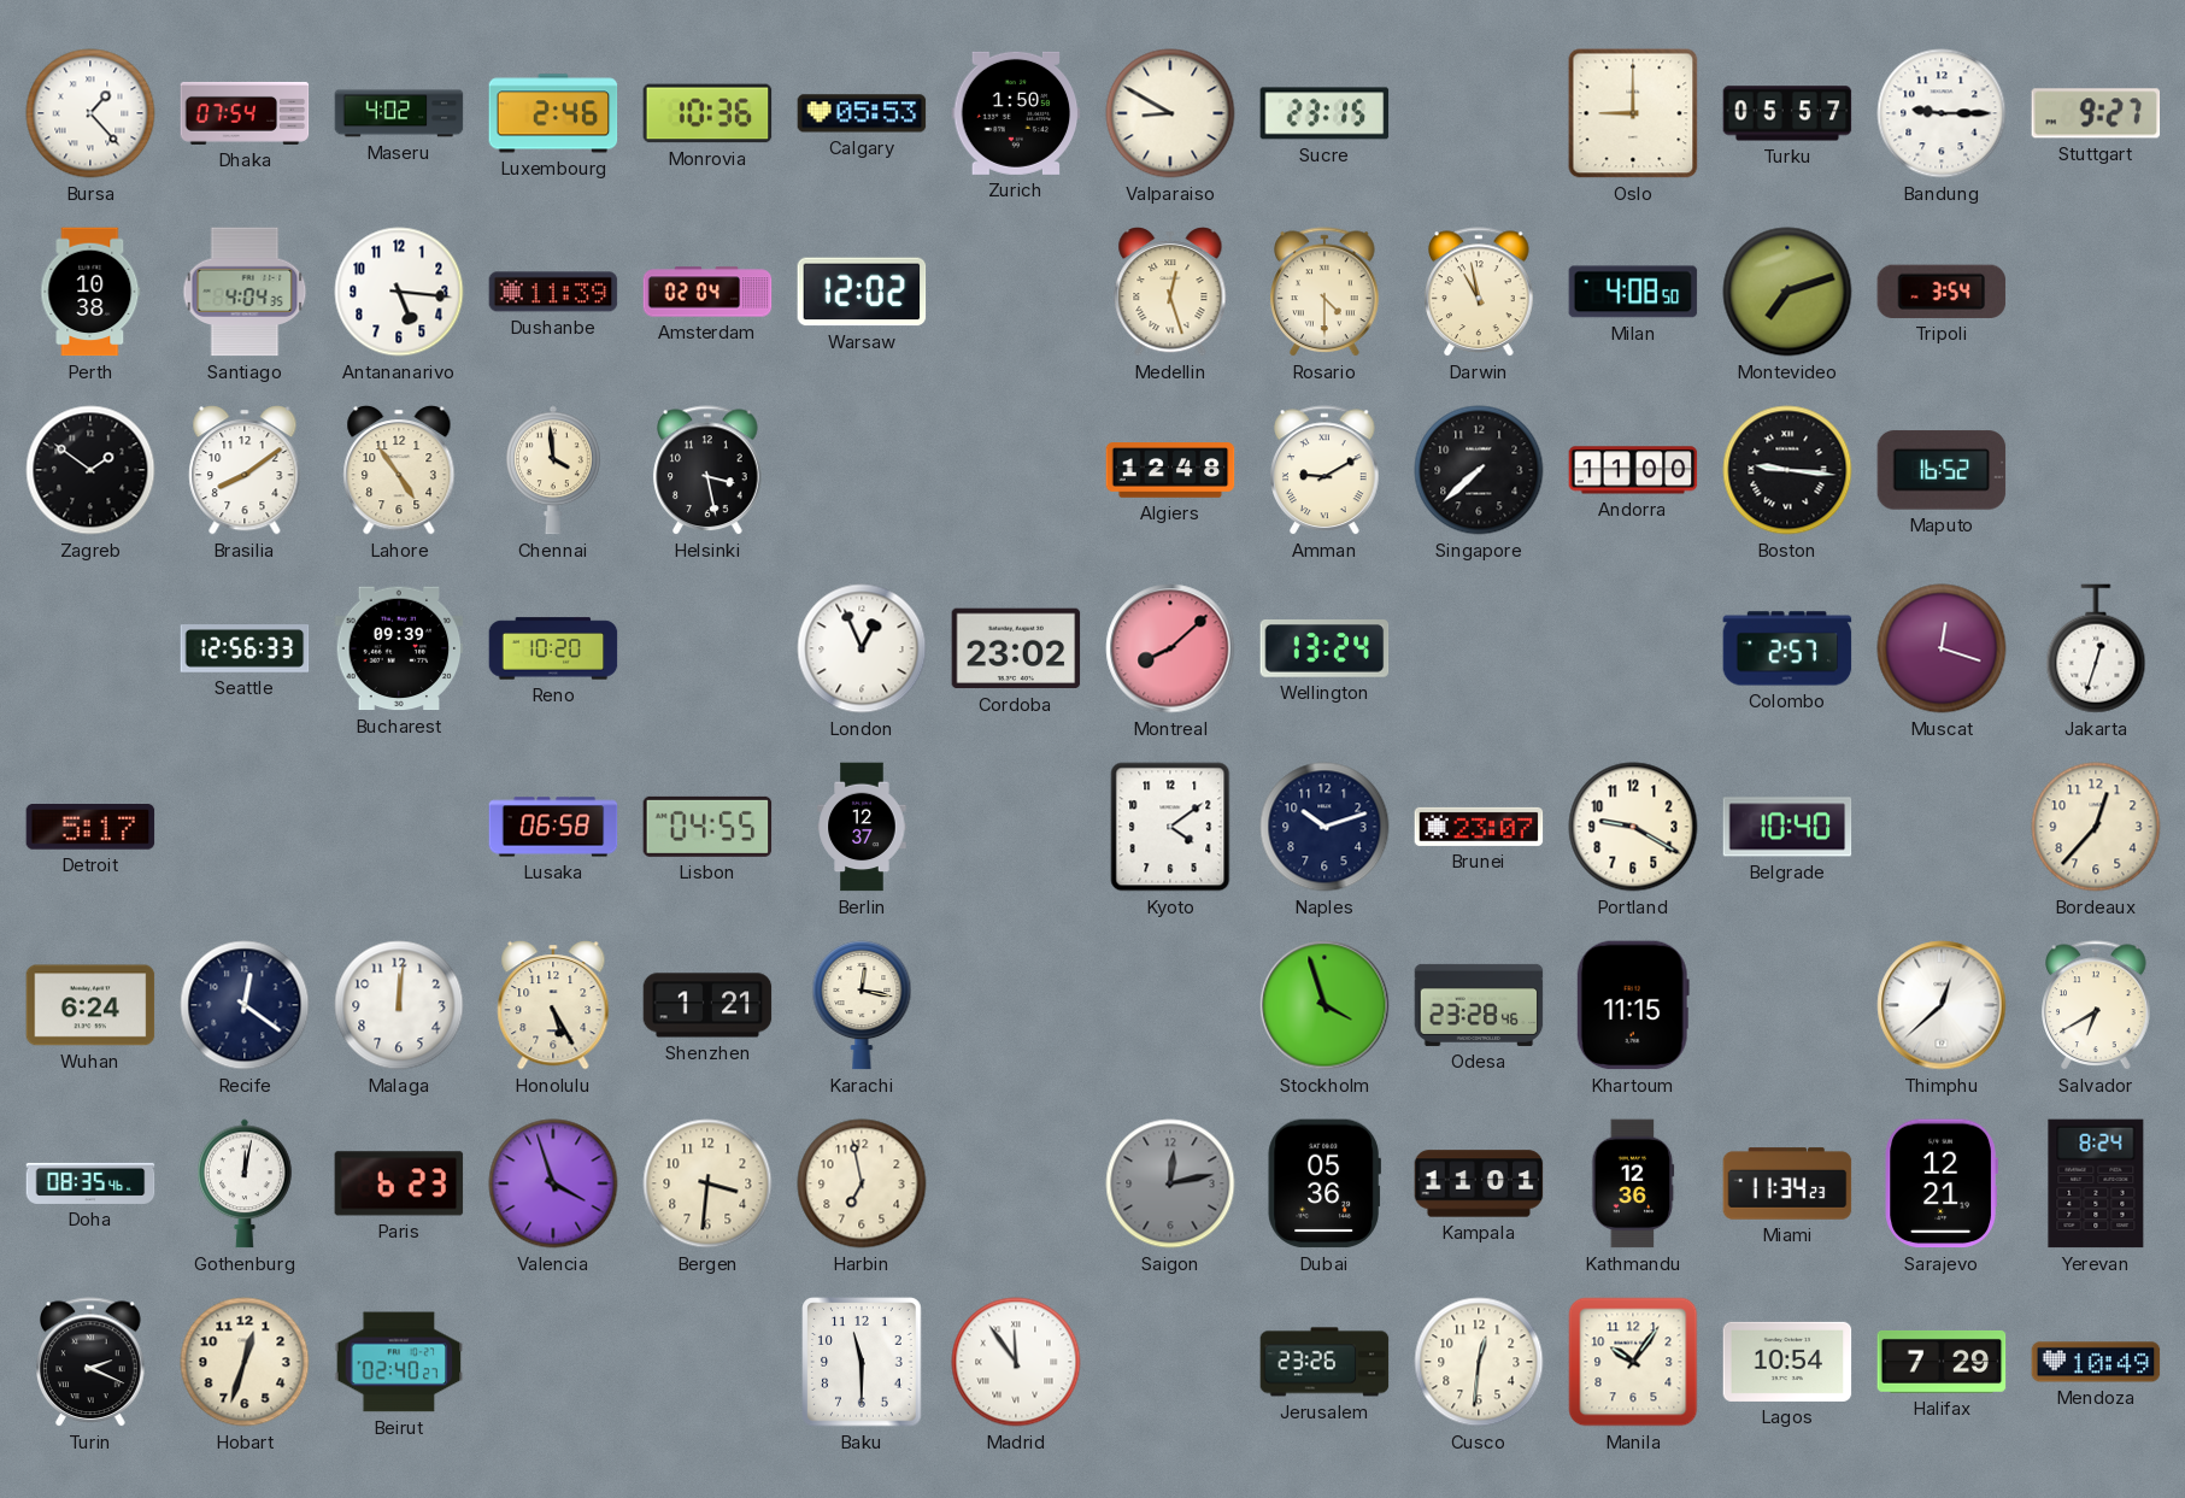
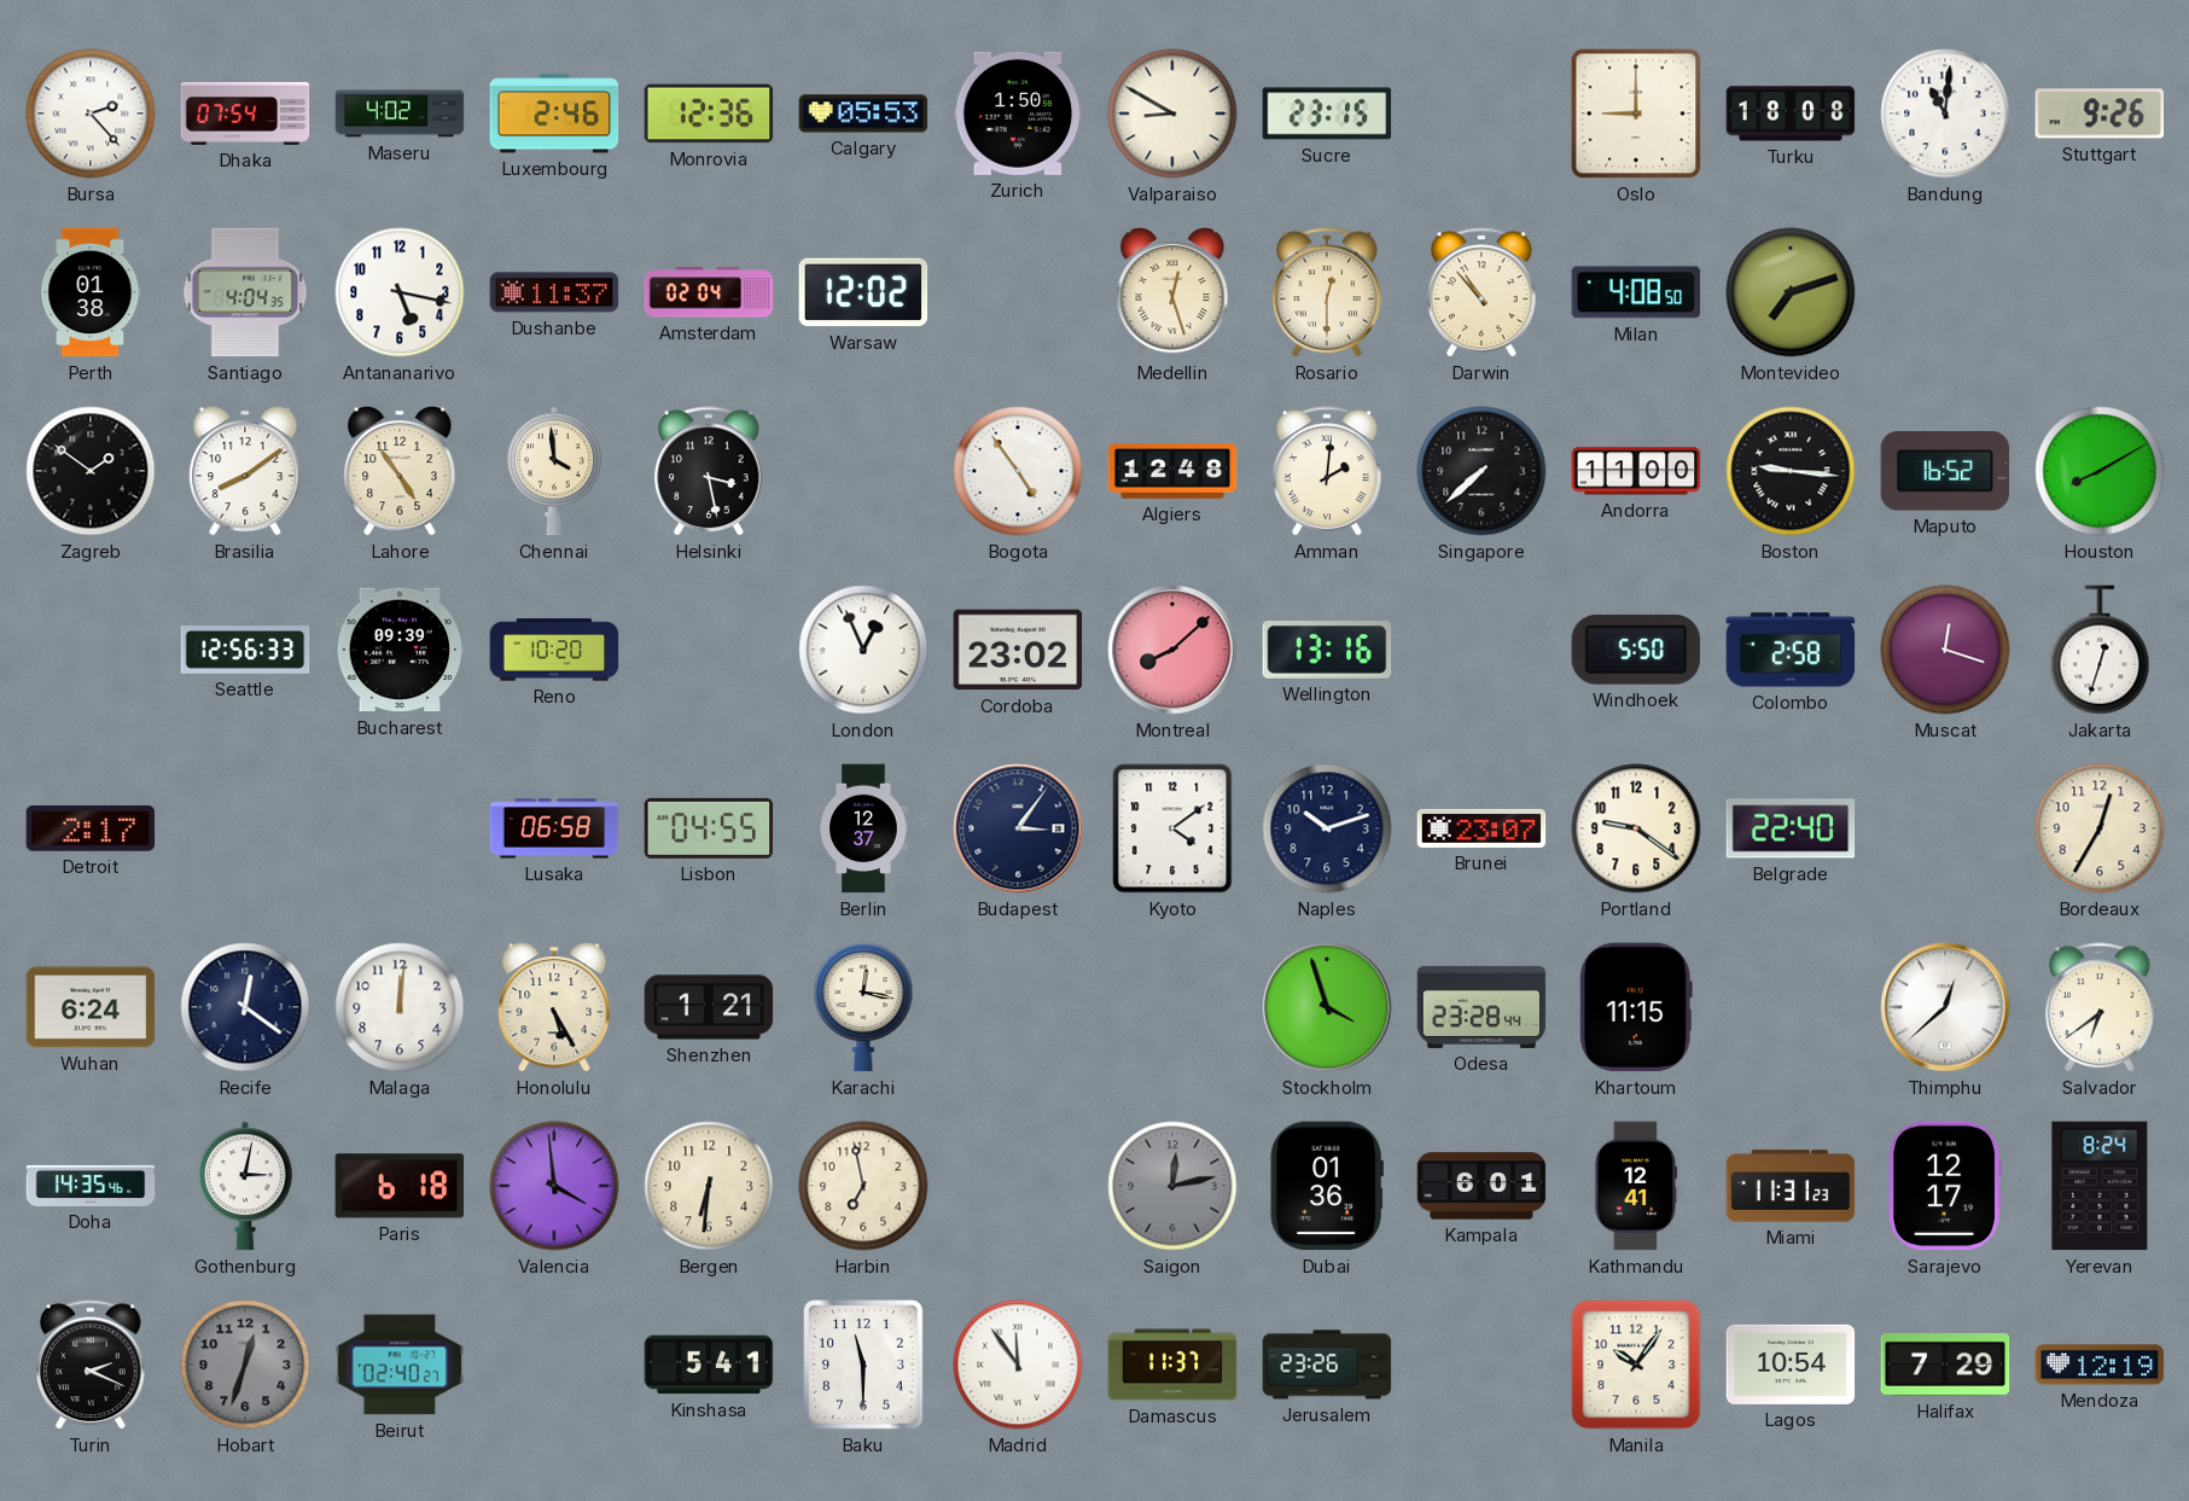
Bursa: 1:23 -> 2:23 (91, 114)
Monrovia: 10:36 -> 12:36 (709, 114)
Turku: 05:57 -> 18:08 (1791, 114)
Bandung: 9:15 -> 11:01 (1945, 114)
Stuttgart: 9:27 -> 9:26 (2100, 114)
Perth: 10:38 -> 01:38 (91, 292)
Antananarivo: 5:16 -> 5:17 (400, 292)
Dushanbe: 11:39 -> 11:37 (554, 292)
Rosario: 4:30 -> 12:30 (1327, 292)
Darwin: 10:58 -> 10:53 (1481, 292)
Tripoli: 3:54 -> none (1942, 292)
Bogota: none -> 4:54 (1018, 471)
Amman: 9:10 -> 2:01 (1327, 471)
Houston: none -> 8:10 (2100, 471)
Wellington: 13:24 -> 13:16 (1327, 651)
Windhoek: none -> 5:50 (1636, 650)
Colombo: 2:57 -> 2:58 (1791, 650)
Detroit: 5:17 -> 2:17 (91, 828)
Budapest: none -> 3:06 (1018, 828)
Portland: 9:20 -> 9:21 (1636, 828)
Belgrade: 10:40 -> 22:40 (1791, 828)
Bordeaux: 12:37 -> 12:35 (2100, 828)
Odesa: 23:28:46 -> 23:28:44 (1481, 1007)
Salvador: 6:40 -> 6:39 (2100, 1007)
Doha: 08:35 -> 14:35 (91, 1186)
Gothenburg: 12:02 -> 3:02 (245, 1186)
Paris: 6:23 -> 6:18 (400, 1186)
Valencia: 3:57 -> 3:59 (554, 1186)
Bergen: 3:31 -> 6:31 (709, 1186)
Dubai: 05:36 -> 01:36 (1327, 1186)
Kampala: 11:01 -> 6:01 (1481, 1186)
Kathmandu: 12:36 -> 12:41 (1636, 1186)
Miami: 11:34 -> 11:31 (1791, 1186)
Sarajevo: 12:21 -> 12:17 (1944, 1186)
Hobart dial: cream -> grey (245, 1365)
Kinshasa: none -> 5:41 (709, 1365)
Damascus: none -> 11:37 (1172, 1365)
Cusco: 12:31 -> none (1479, 1362)
Mendoza: 10:49 -> 12:19 (2100, 1365)
